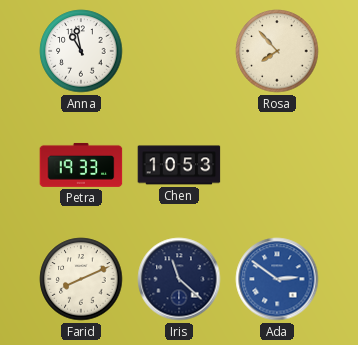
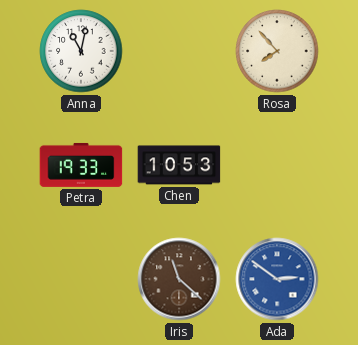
Anna: 10:58 -> 11:02 (81, 51)
Farid: 8:11 -> none (81, 279)
Iris dial: navy -> brown (179, 279)
